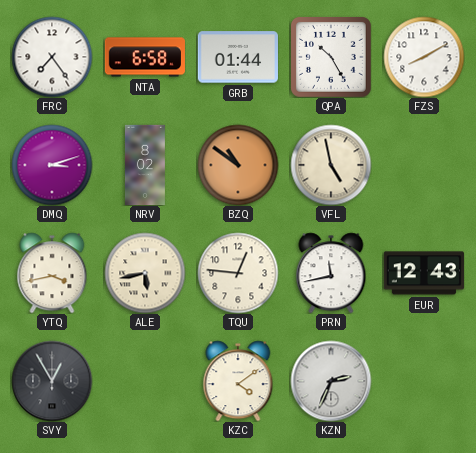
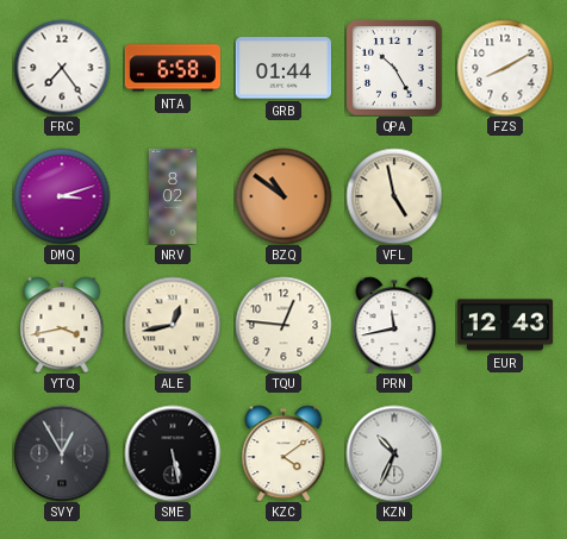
ALE: 5:43 -> 12:43 (173, 325)
SME: none -> 5:28 (173, 453)
KZN: 2:34 -> 10:34 (394, 453)
